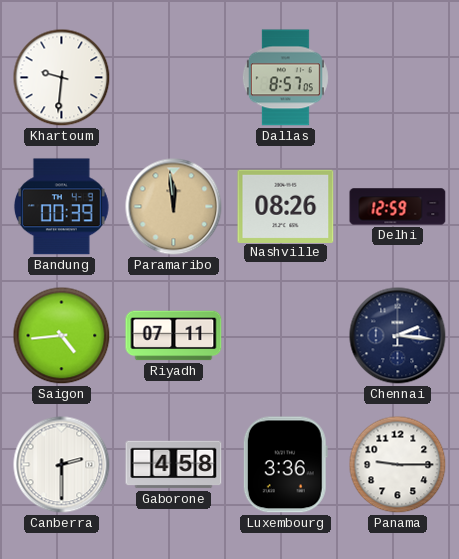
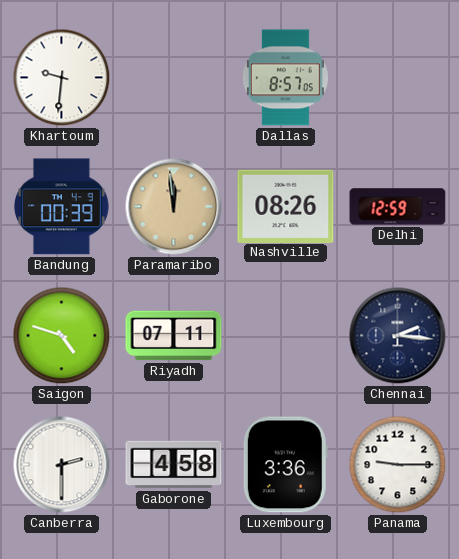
Saigon: 4:44 -> 4:48 (62, 336)
